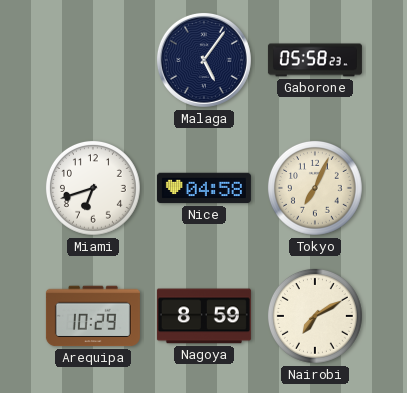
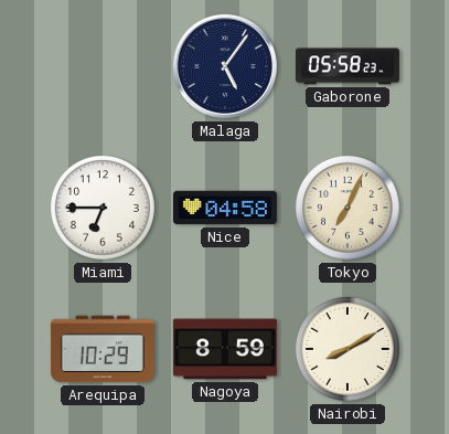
Miami: 6:42 -> 6:45 (104, 209)
Nairobi: 7:10 -> 8:10 (349, 350)
